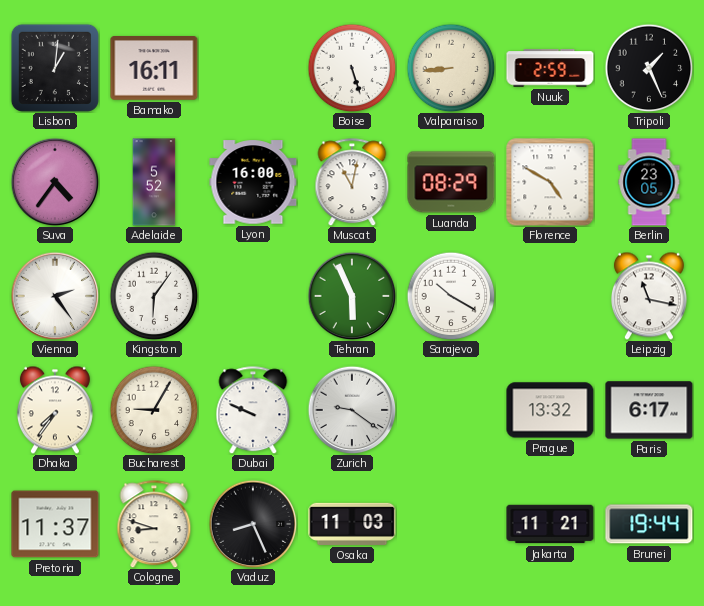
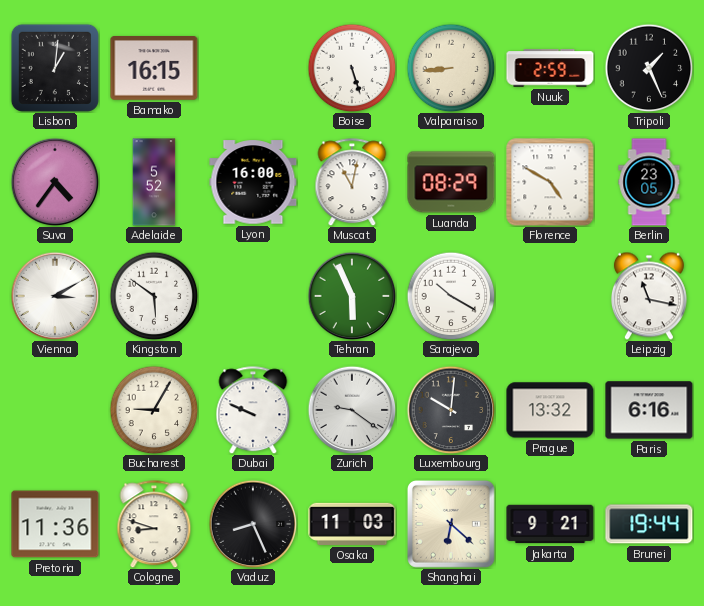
Bamako: 16:11 -> 16:15 (154, 69)
Vienna: 2:24 -> 3:10 (55, 296)
Kingston: 6:06 -> 5:51 (154, 296)
Dhaka: 7:36 -> none (55, 410)
Luxembourg: none -> 10:01 (451, 410)
Paris: 6:17 -> 6:16 (649, 410)
Pretoria: 11:37 -> 11:36 (55, 524)
Shanghai: none -> 6:22 (451, 524)
Jakarta: 11:21 -> 9:21 (550, 524)
